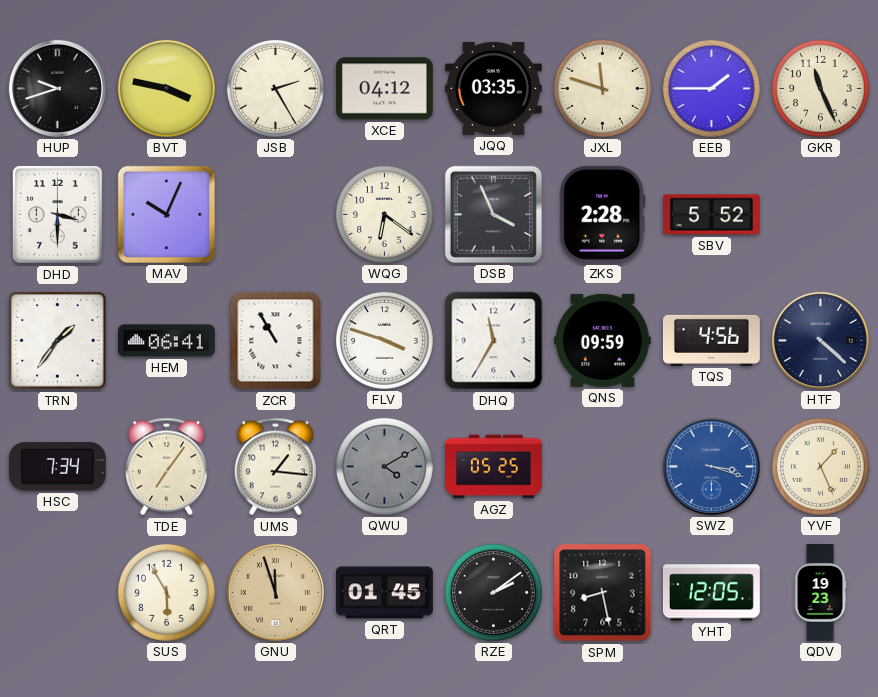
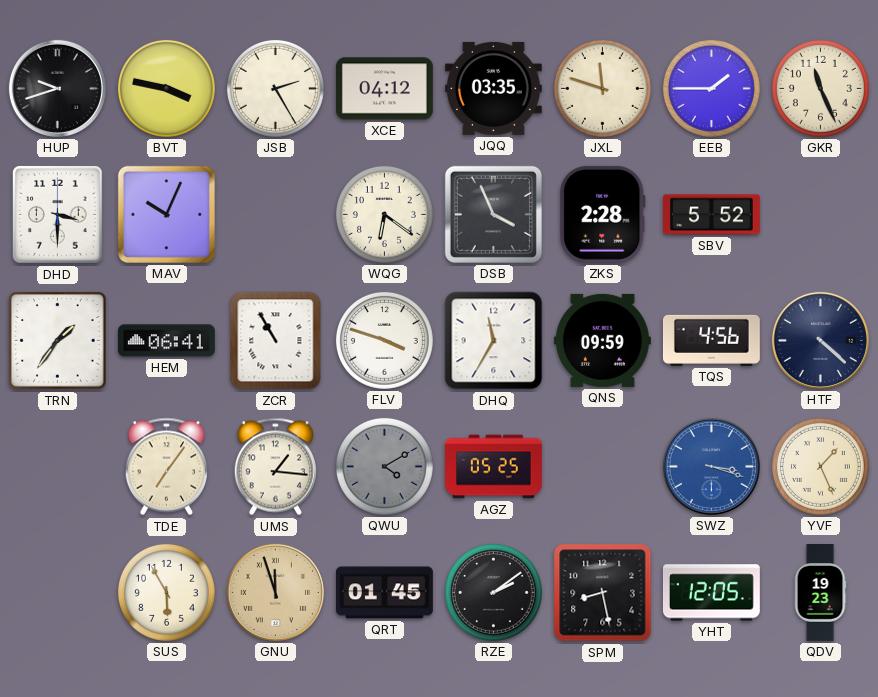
HSC: 7:34 -> none (57, 467)
